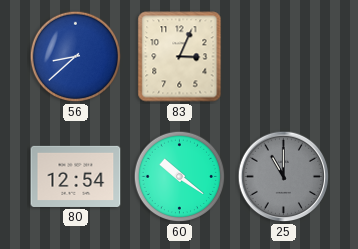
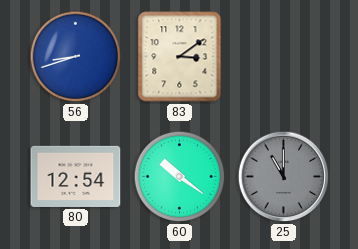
56: 8:38 -> 8:42 (76, 57)
83: 3:04 -> 3:09 (180, 57)
